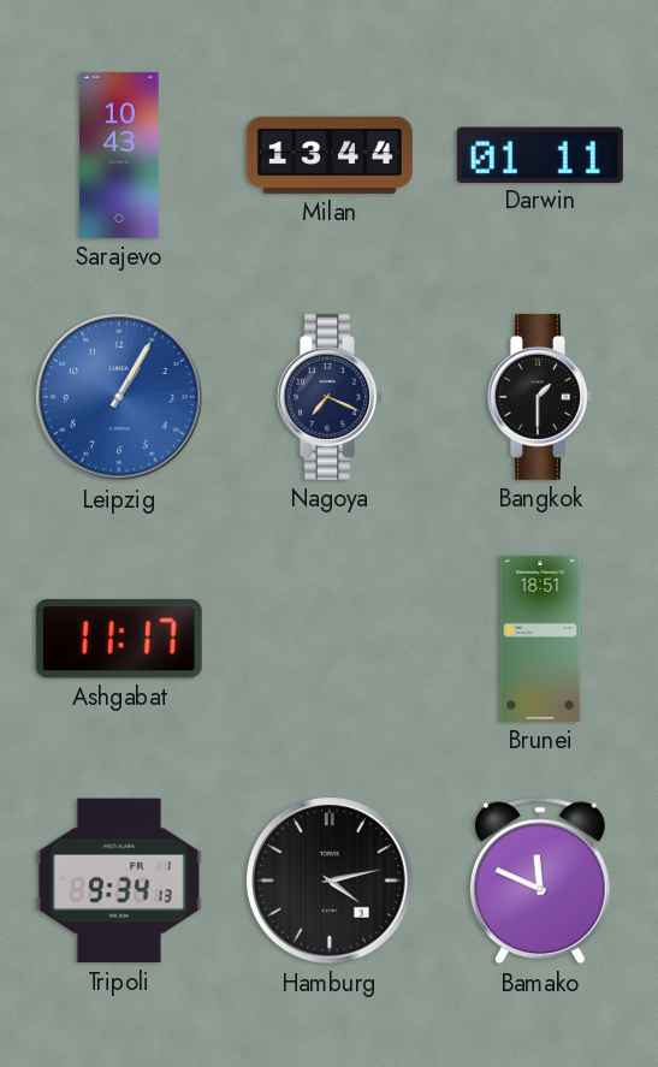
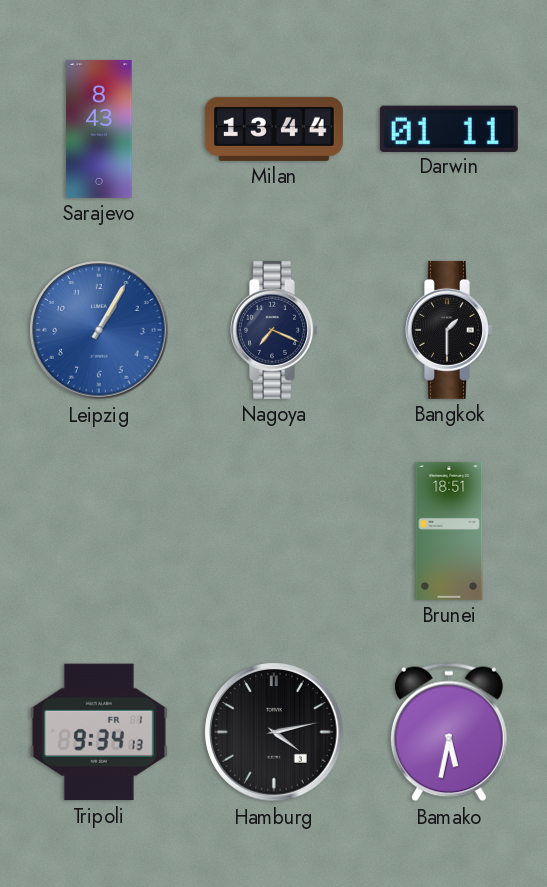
Sarajevo: 10:43 -> 8:43 (99, 129)
Ashgabat: 11:17 -> none (119, 639)
Bamako: 11:49 -> 5:32 (449, 732)
